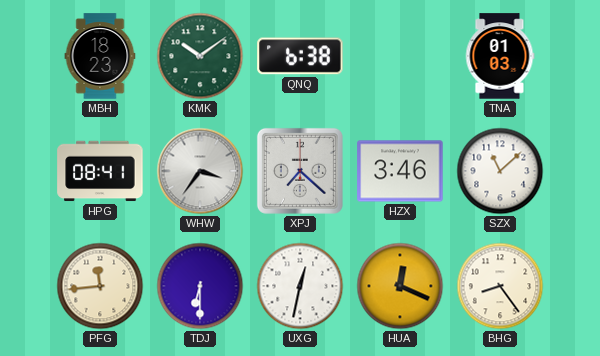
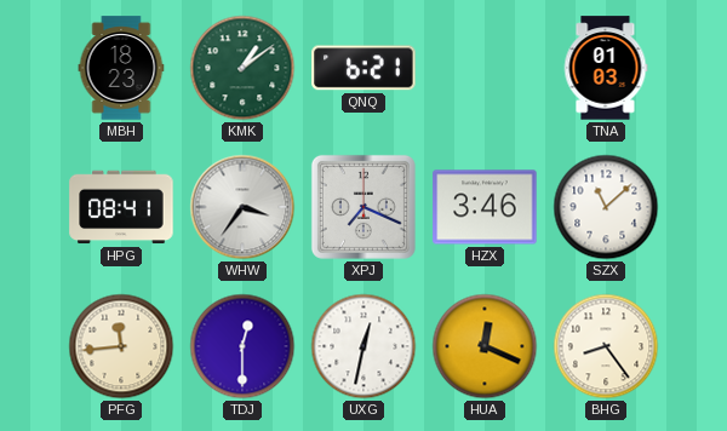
KMK: 10:09 -> 1:09 (242, 68)
QNQ: 6:38 -> 6:21 (363, 68)
XPJ: 7:22 -> 7:19 (363, 207)
TDJ: 6:30 -> 12:30 (242, 346)
